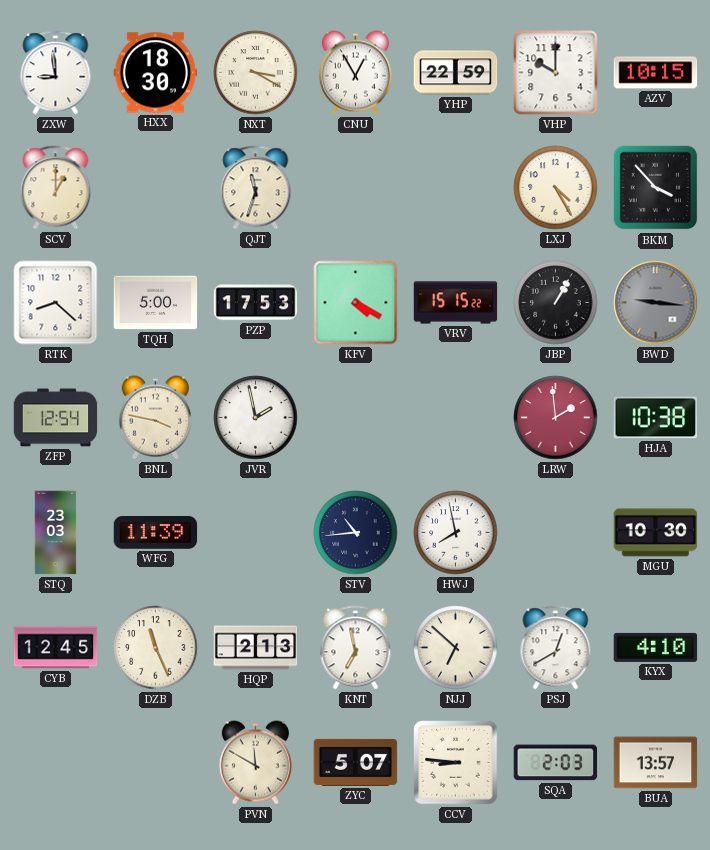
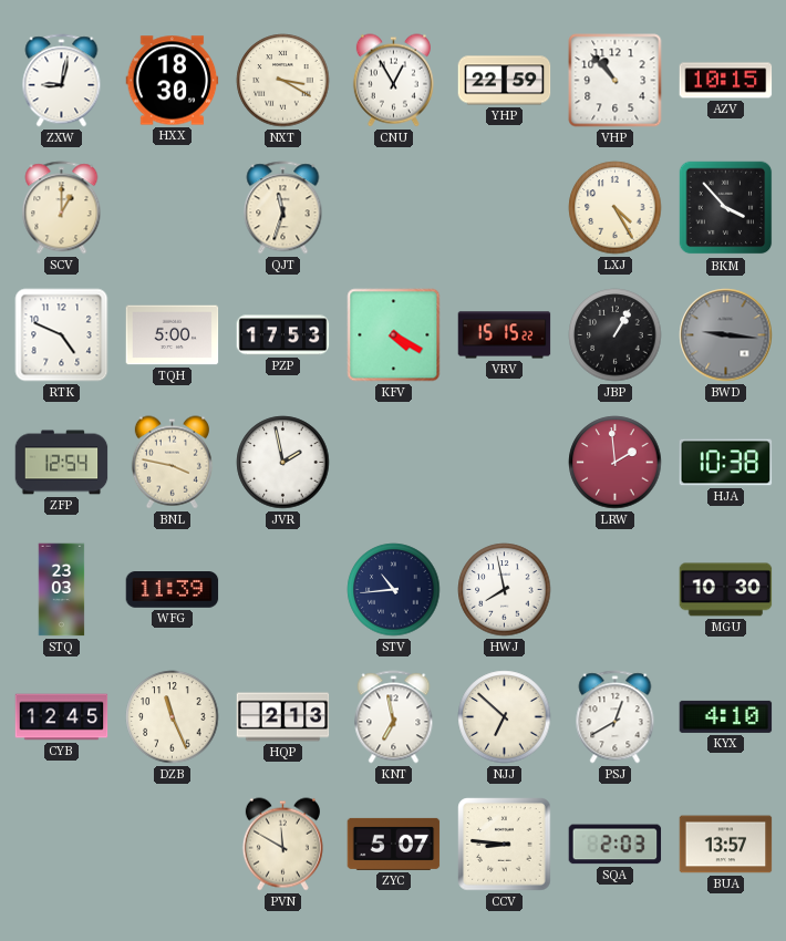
ZXW: 8:59 -> 9:02 (62, 81)
VHP: 10:00 -> 10:53 (616, 81)
RTK: 8:22 -> 4:49 (62, 335)
